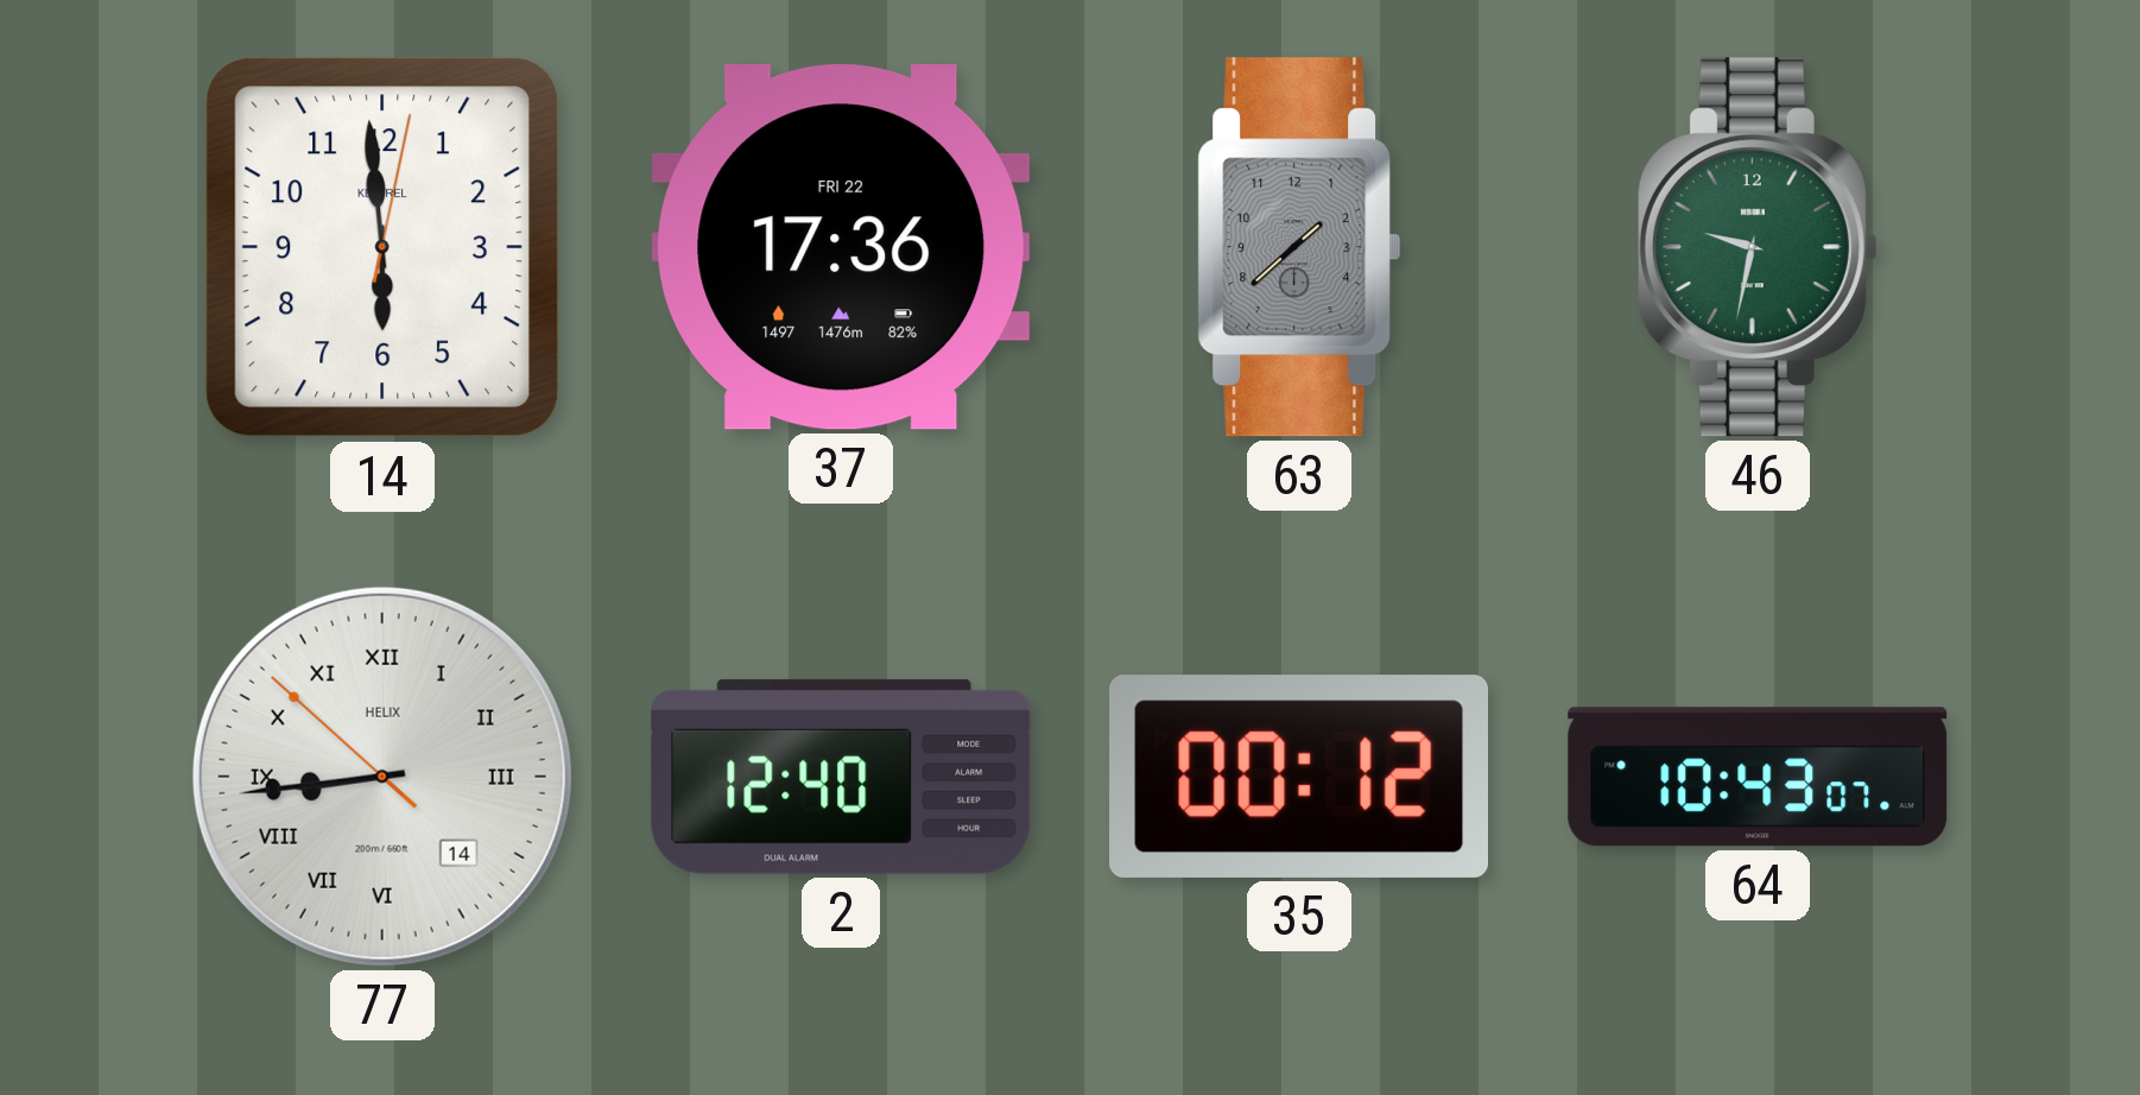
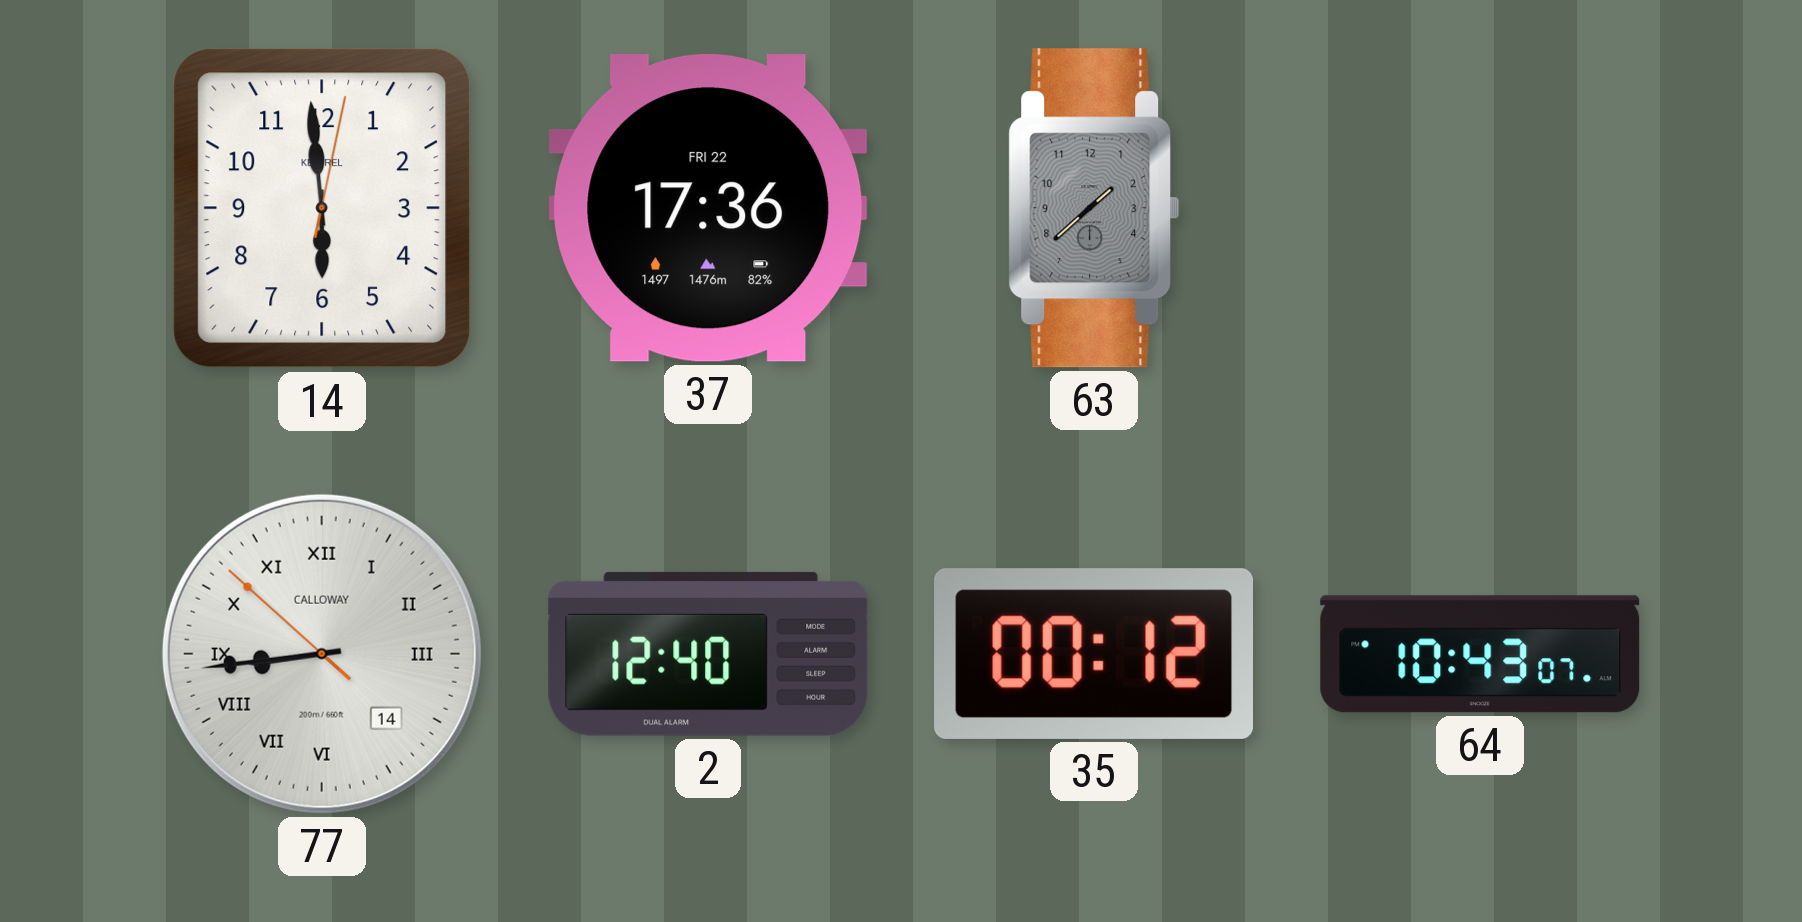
46: 9:32 -> none (1758, 247)
77 brand: HELIX -> CALLOWAY (322, 654)
